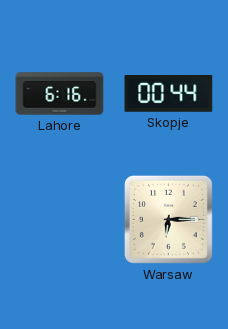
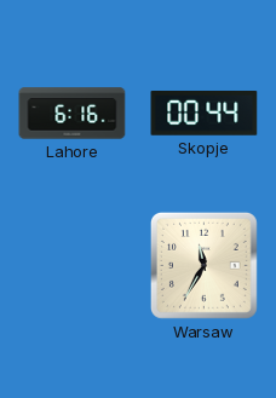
Warsaw: 6:15 -> 11:35 (203, 265)
